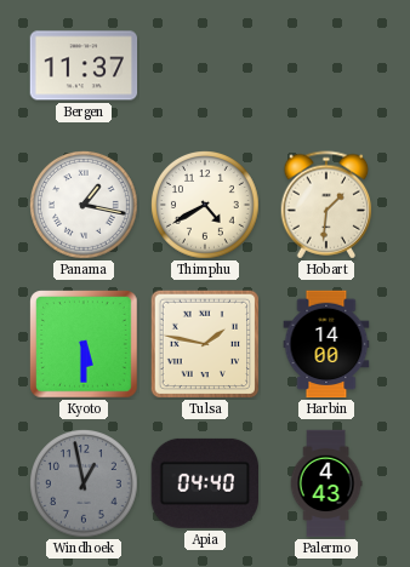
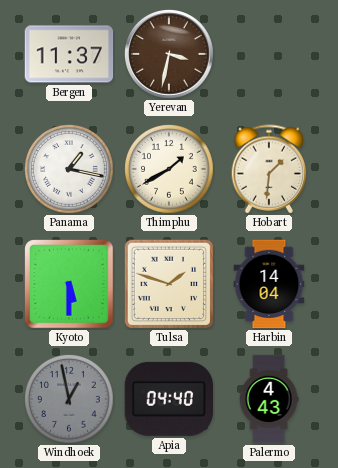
Yerevan: none -> 3:32 (170, 55)
Thimphu: 4:40 -> 1:40 (170, 170)
Tulsa: 1:47 -> 1:48 (169, 284)
Harbin: 14:00 -> 14:04 (269, 284)
